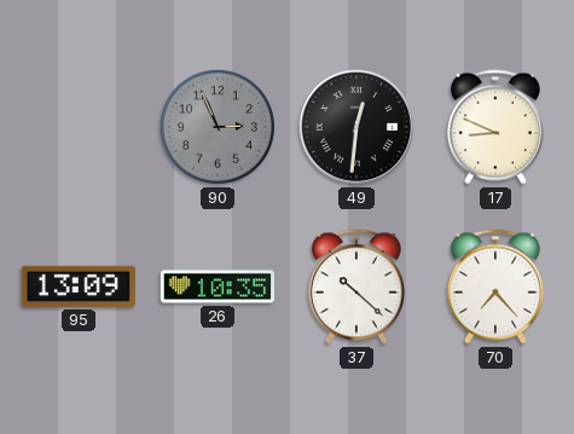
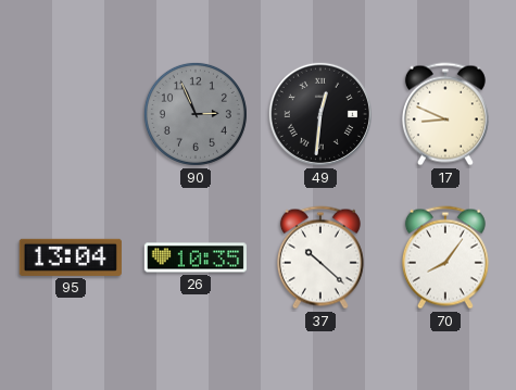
95: 13:09 -> 13:04 (71, 257)
70: 7:23 -> 8:06 (445, 257)
